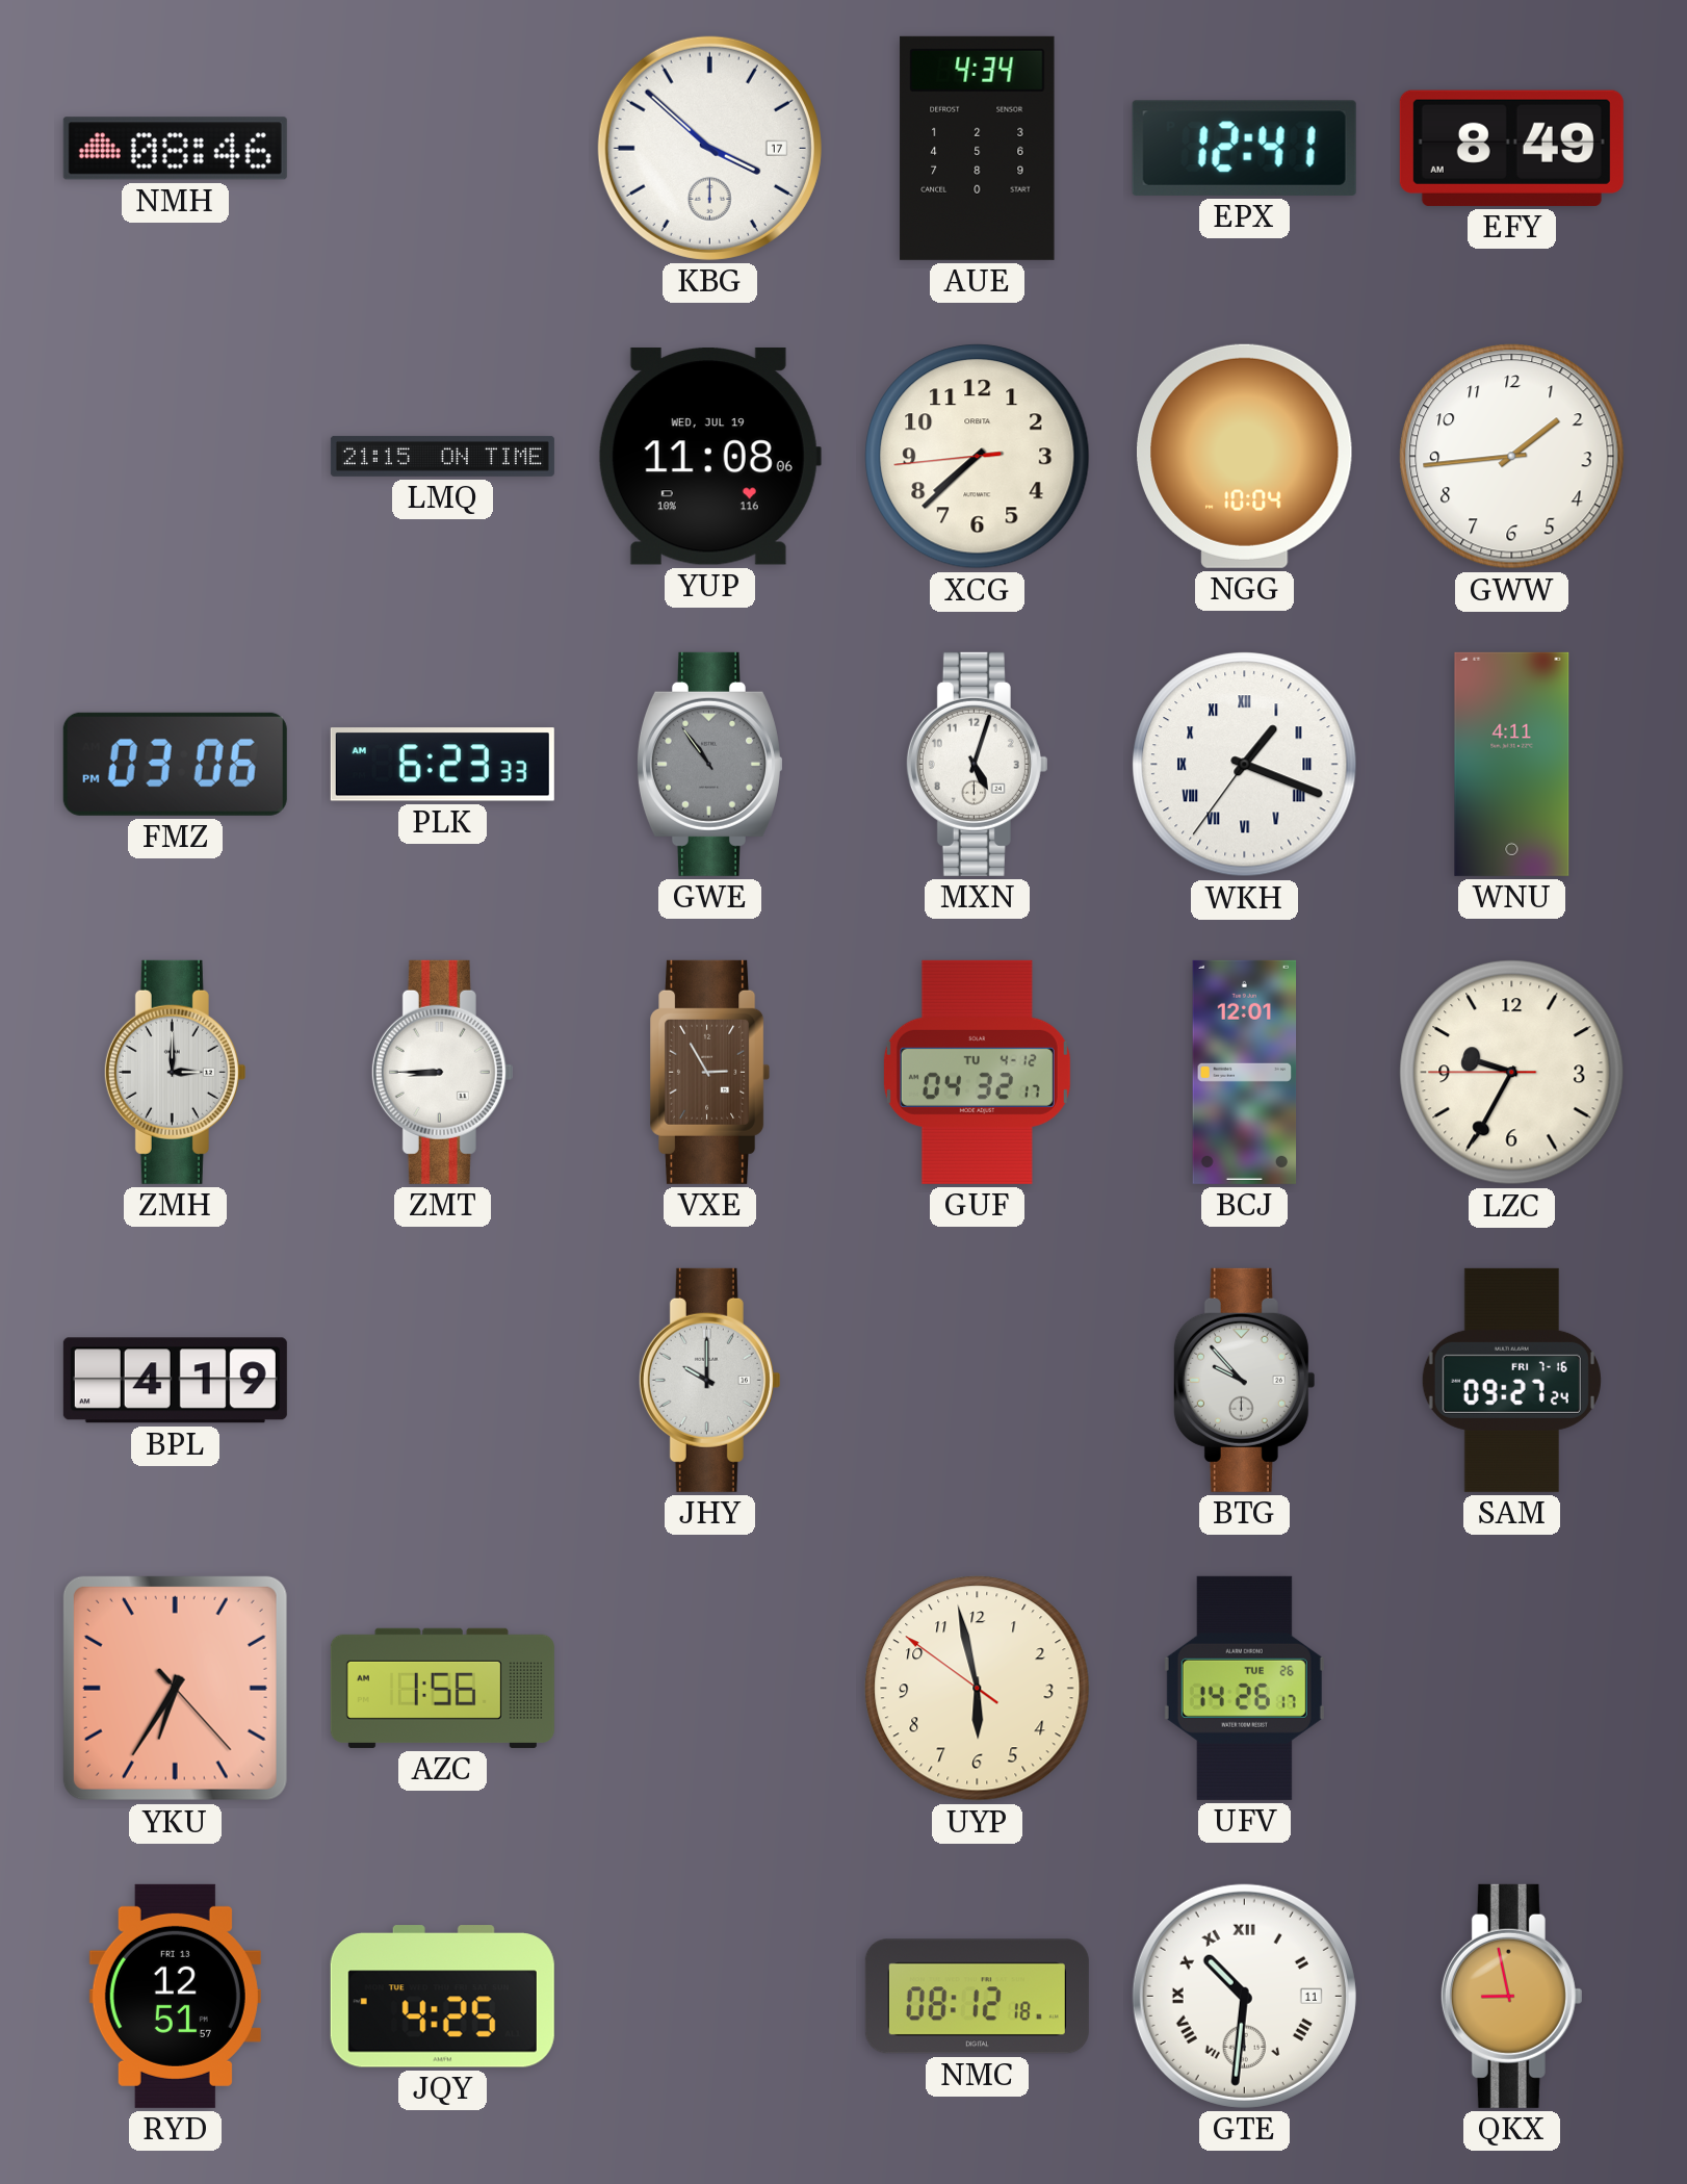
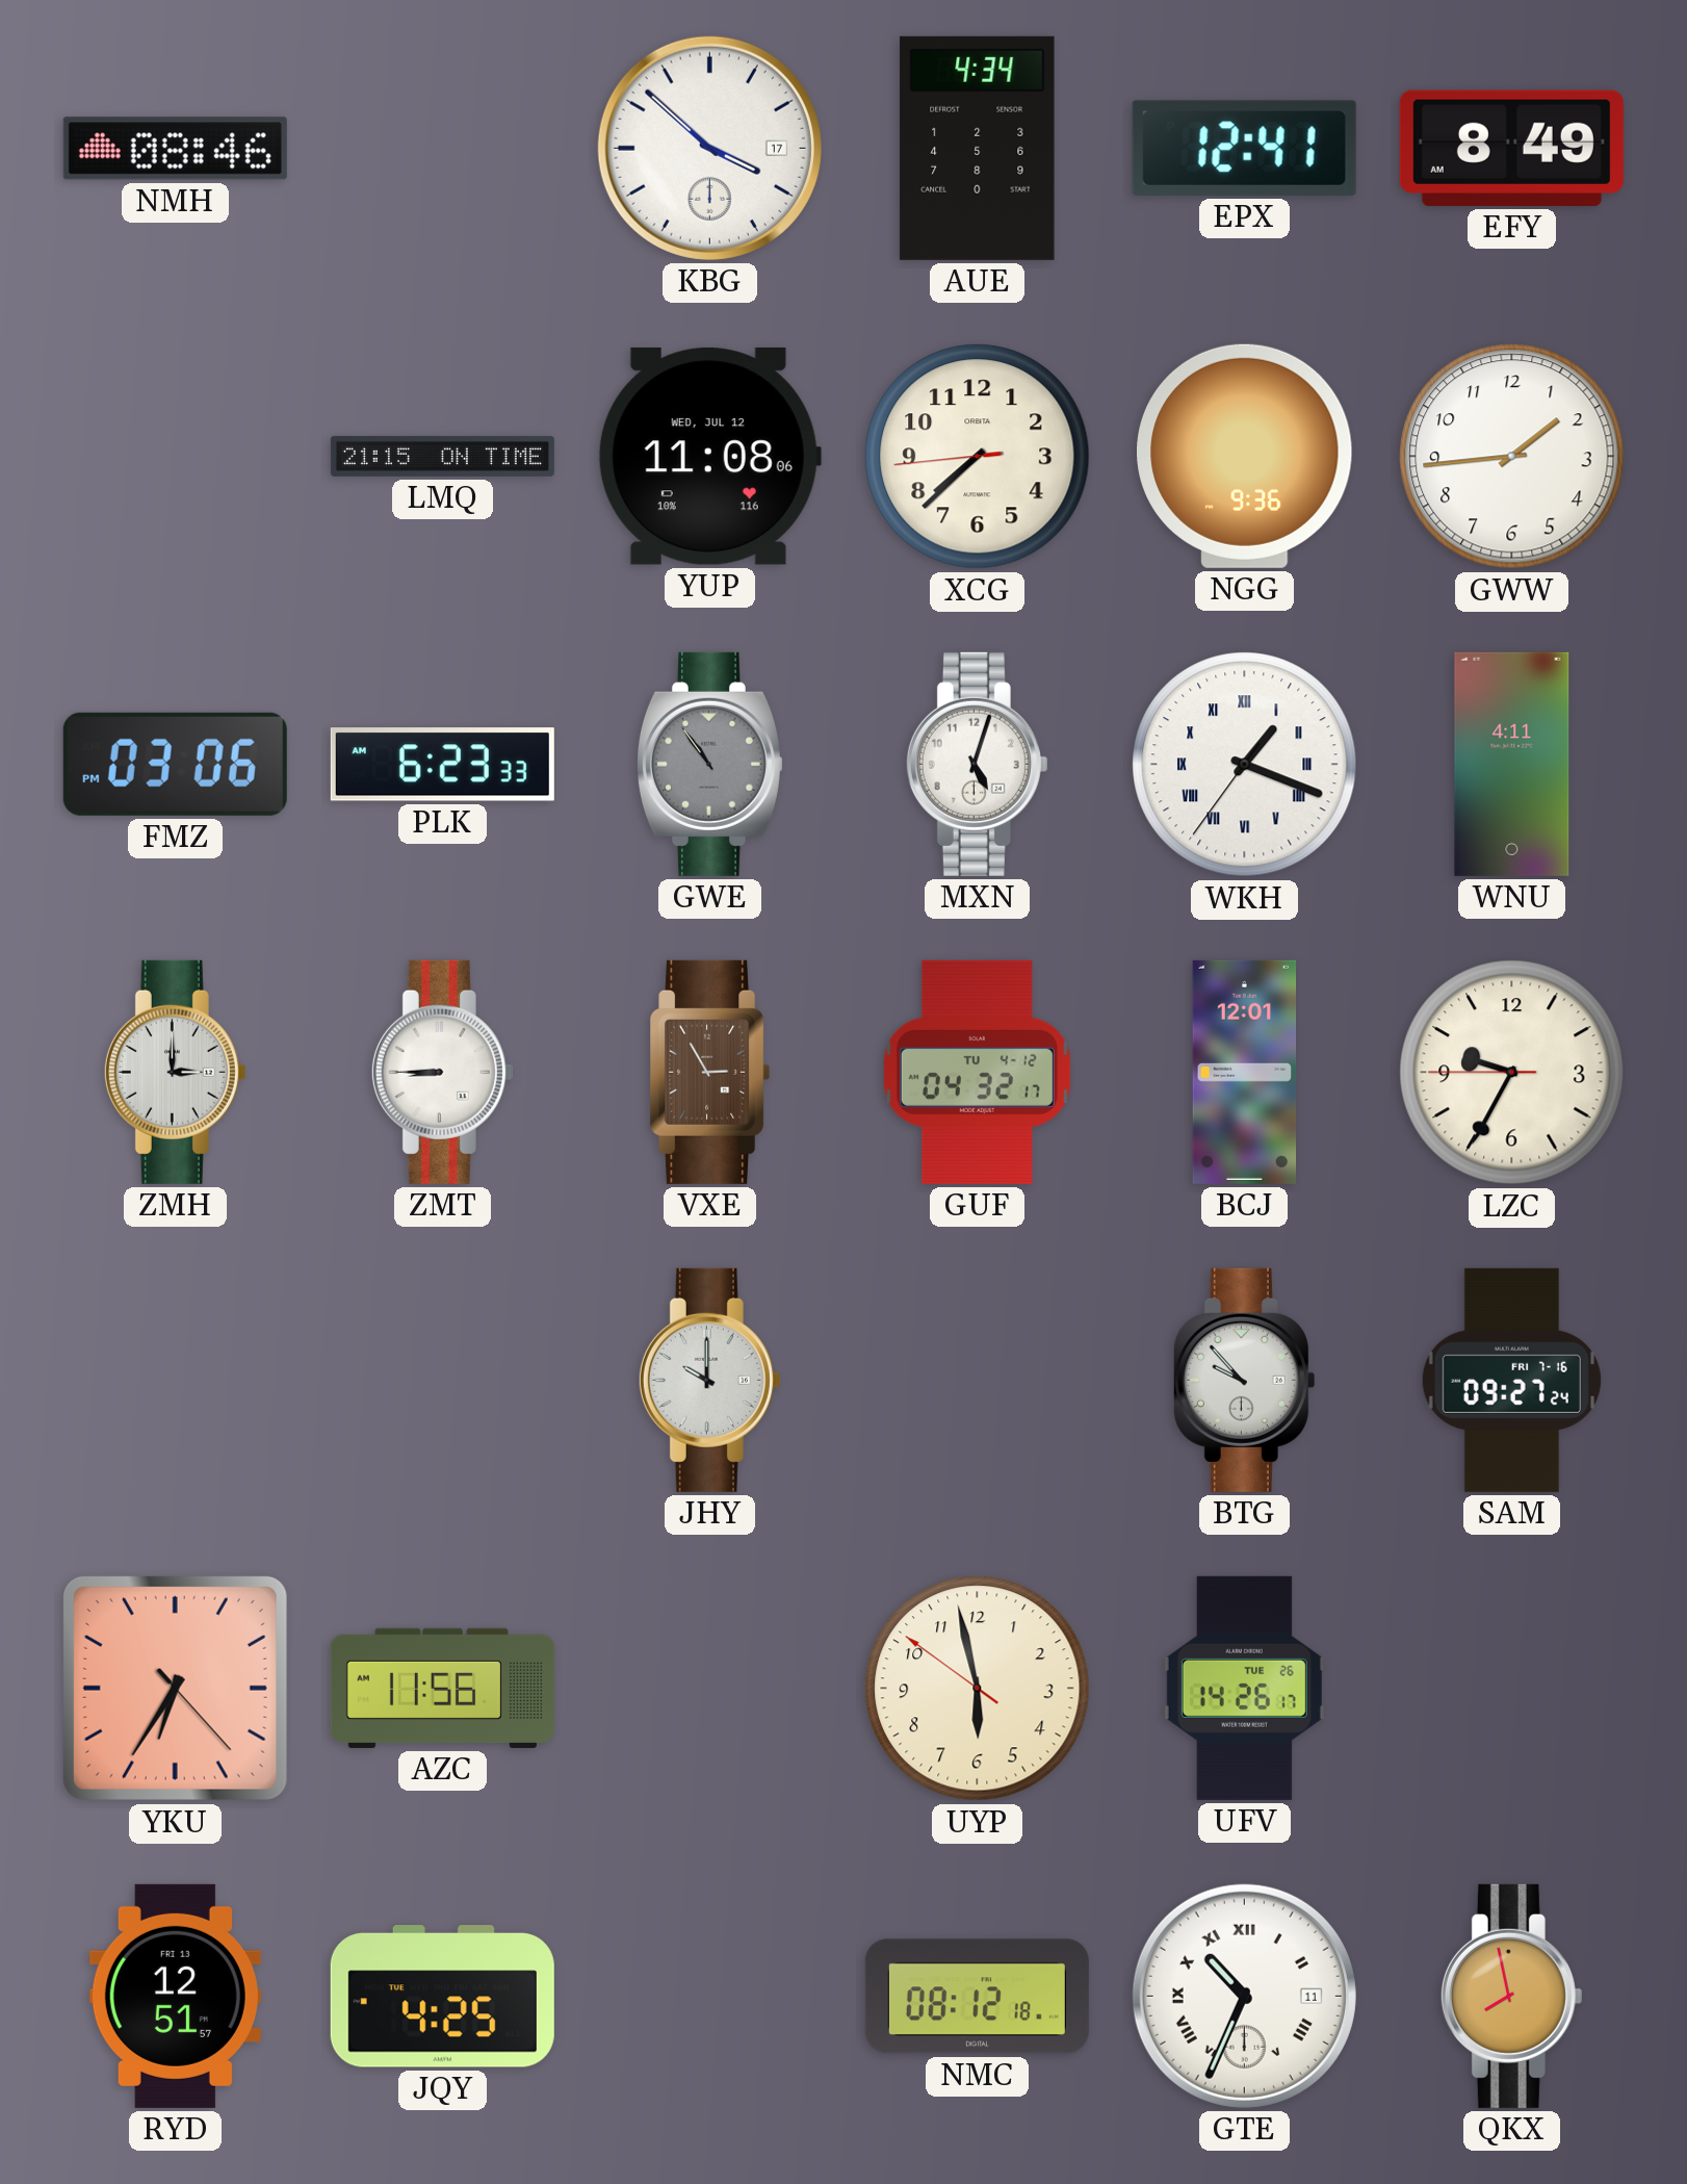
YUP date: WED, JUL 19 -> WED, JUL 12 (709, 456)
NGG: 10:04 -> 9:36 (1245, 456)
BPL: 4:19 -> none (175, 1381)
AZC: 1:56 -> 11:56 (442, 1688)
GTE: 10:31 -> 10:34 (1244, 1996)
QKX: 8:58 -> 7:58 (1511, 1996)
